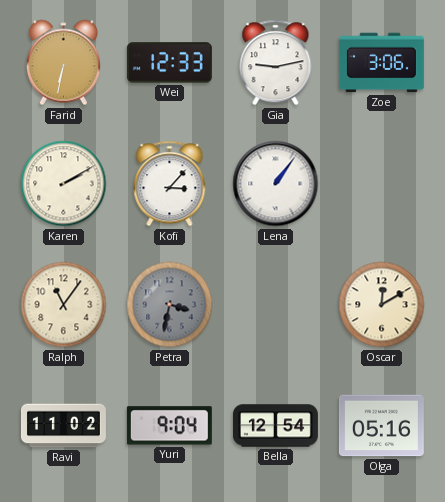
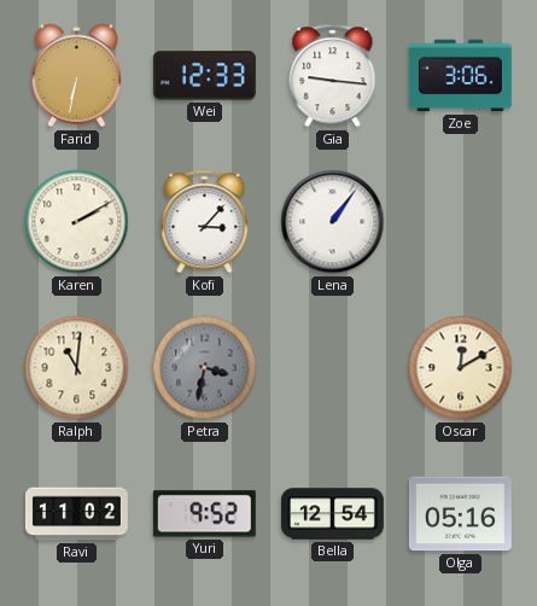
Gia: 9:13 -> 9:16 (333, 76)
Ralph: 11:06 -> 11:01 (77, 368)
Yuri: 9:04 -> 9:52 (204, 514)
